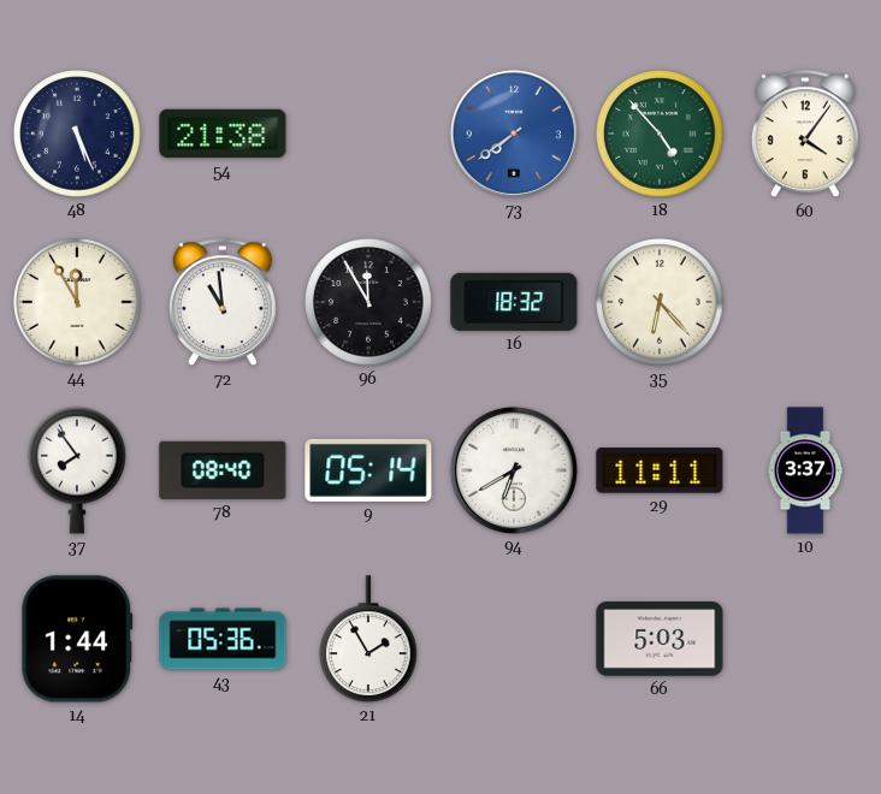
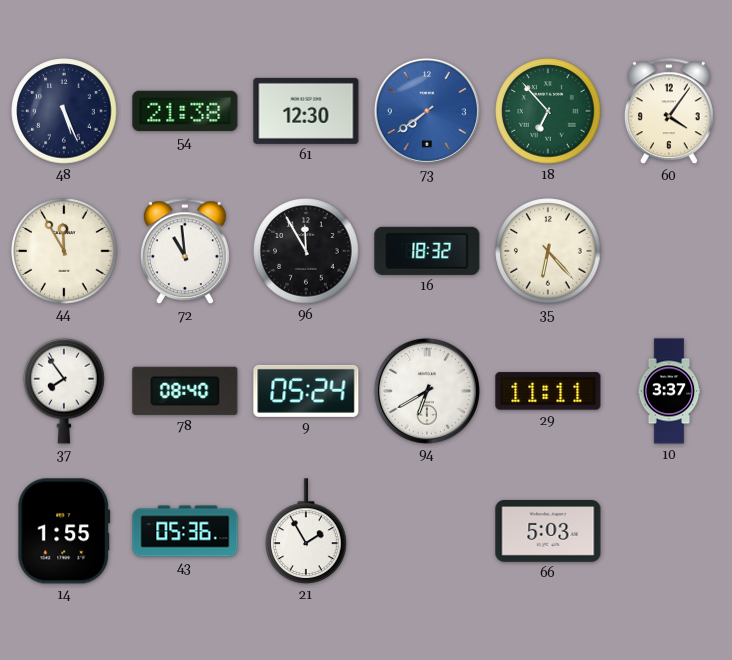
61: none -> 12:30 (306, 111)
18: 4:53 -> 6:53 (548, 111)
9: 05:14 -> 05:24 (306, 391)
14: 1:44 -> 1:55 (64, 531)
